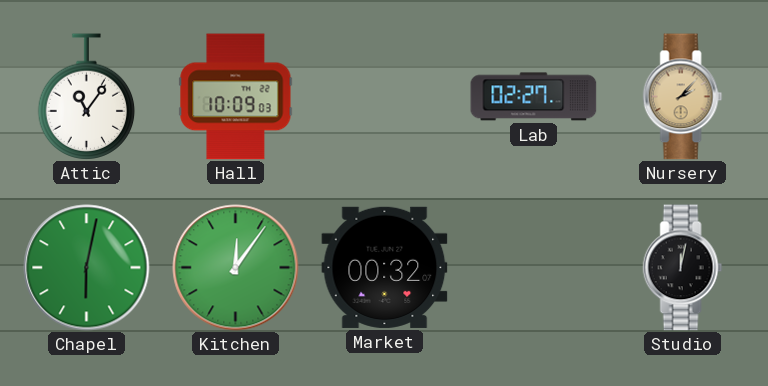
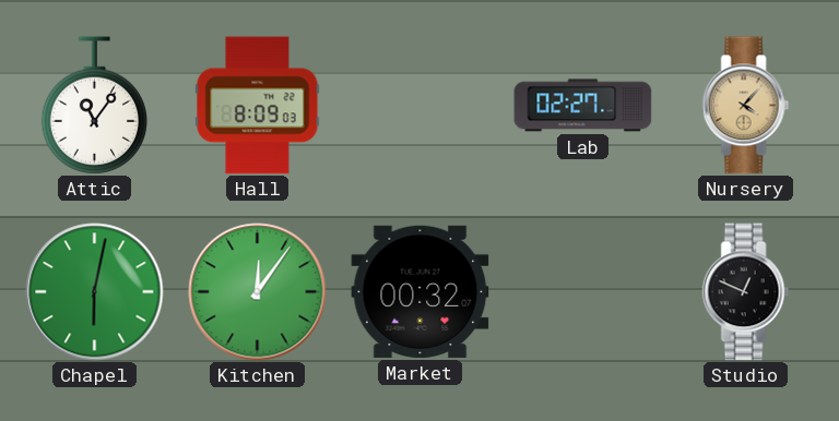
Hall: 10:09 -> 8:09 (258, 106)
Nursery: 2:07 -> 4:07 (746, 106)
Studio: 12:02 -> 12:49 (746, 292)
